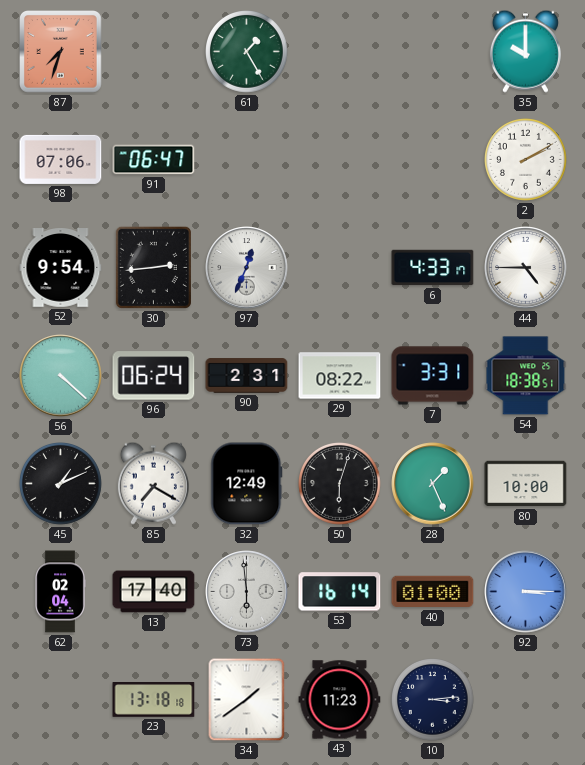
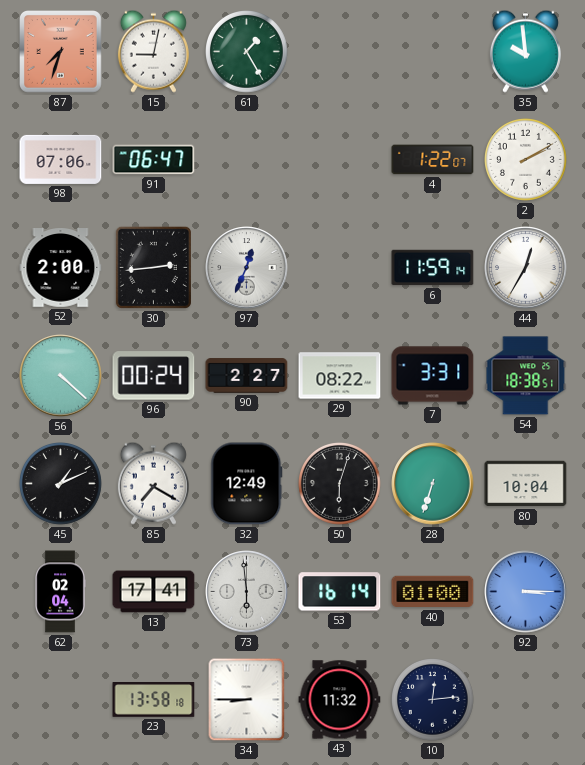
15: none -> 9:02 (153, 51)
35: 10:00 -> 9:59 (525, 51)
4: none -> 1:22 (433, 160)
52: 9:54 -> 2:00 (61, 268)
6: 4:33 -> 11:59 (433, 268)
44: 4:45 -> 12:35 (526, 268)
96: 06:24 -> 00:24 (154, 376)
90: 2:31 -> 2:27 (247, 376)
28: 1:26 -> 6:33 (433, 484)
80: 10:00 -> 10:04 (526, 484)
13: 17:40 -> 17:41 (154, 592)
23: 13:18 -> 13:58 (154, 700)
34: 1:39 -> 8:45 (247, 700)
43: 11:23 -> 11:32 (340, 700)
10: 3:14 -> 12:14 (433, 700)
